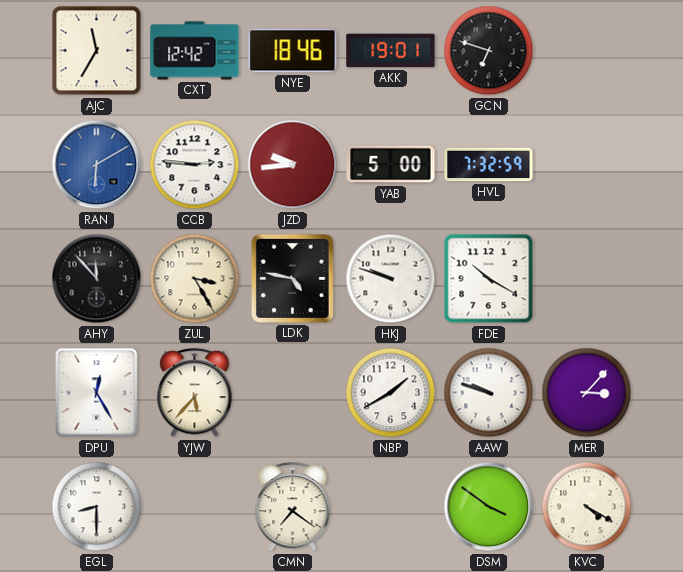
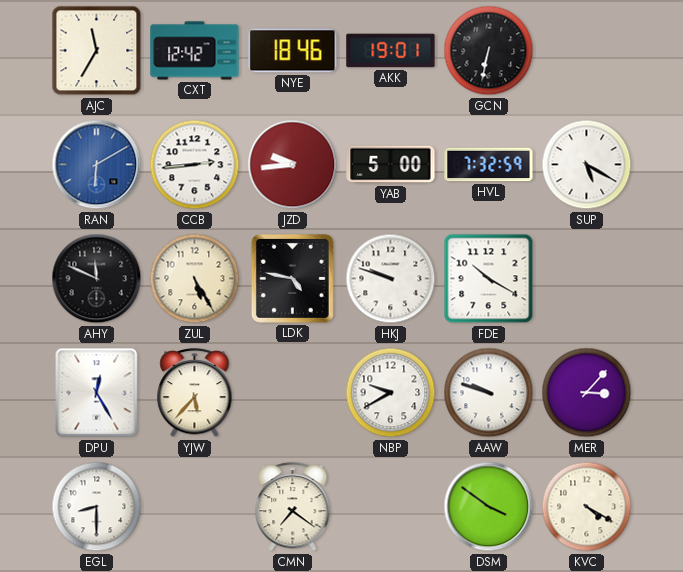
GCN: 6:48 -> 6:32 (489, 51)
CCB: 2:46 -> 2:44 (195, 165)
SUP: none -> 5:20 (587, 165)
AHY: 11:53 -> 11:49 (97, 279)
ZUL: 3:25 -> 5:25 (195, 279)
NBP: 1:40 -> 9:40 (391, 393)
